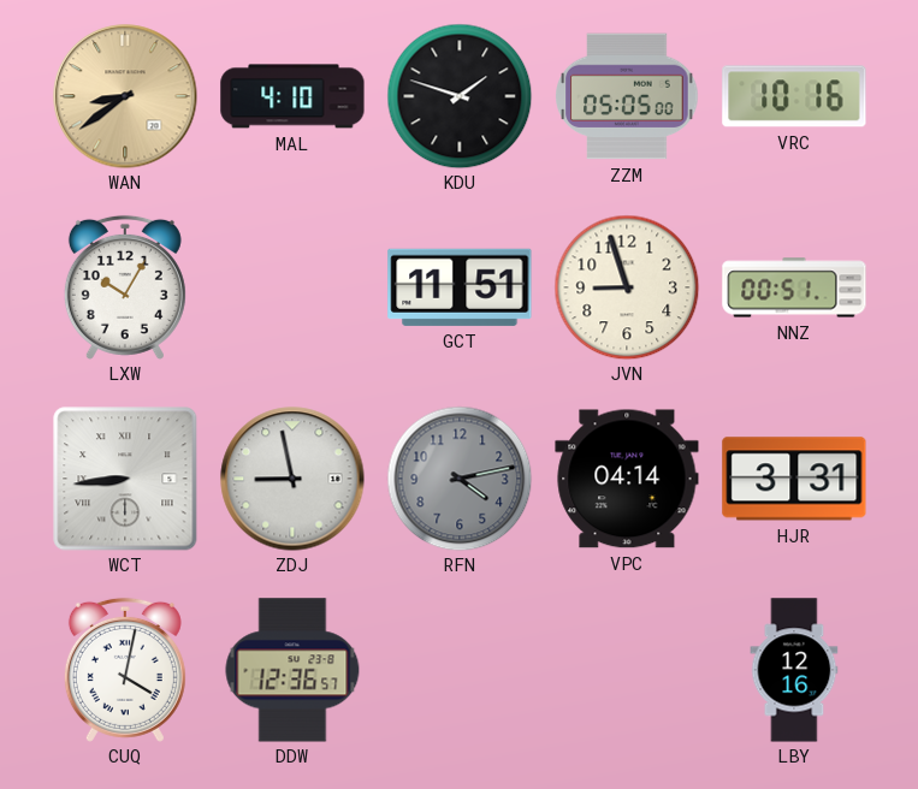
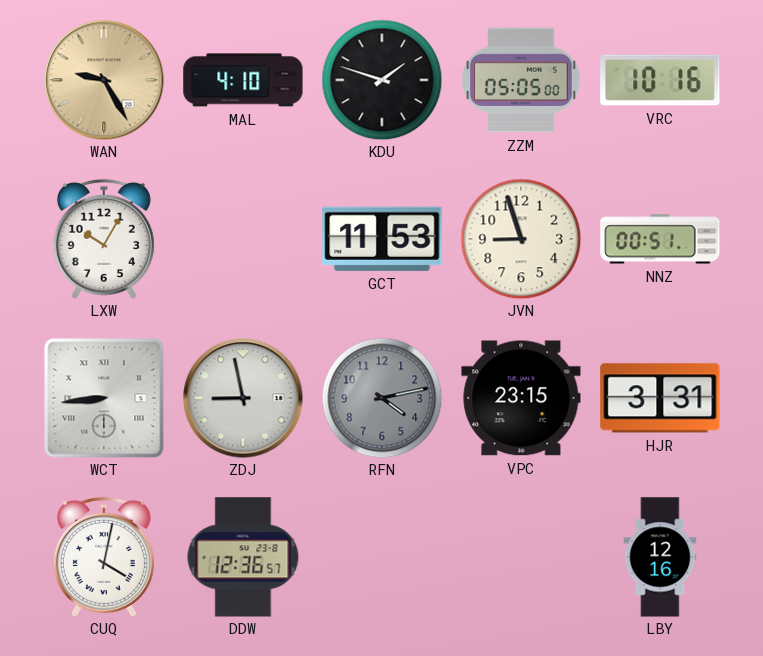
WAN: 8:39 -> 9:25 (104, 80)
GCT: 11:51 -> 11:53 (382, 239)
VPC: 04:14 -> 23:15 (521, 398)
